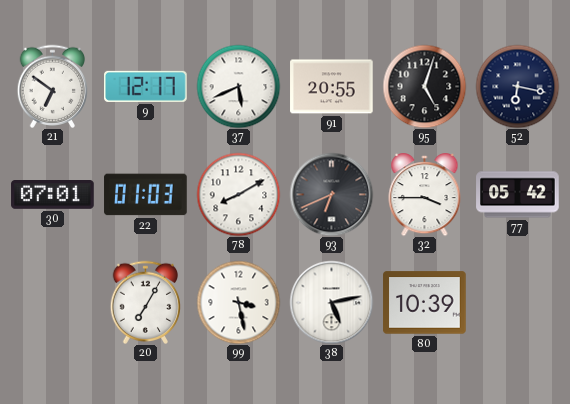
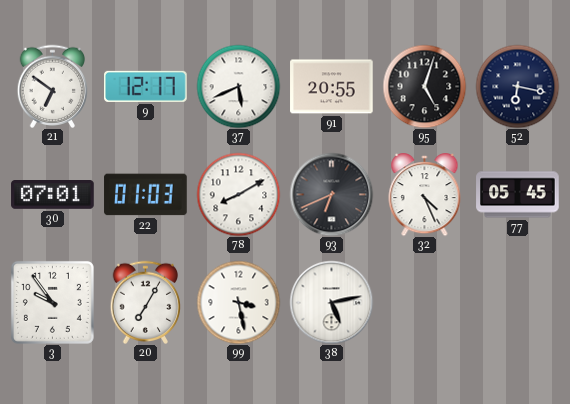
32: 3:45 -> 4:26 (425, 195)
77: 05:42 -> 05:45 (518, 195)
3: none -> 9:54 (52, 302)
80: 10:39 -> none (425, 303)
